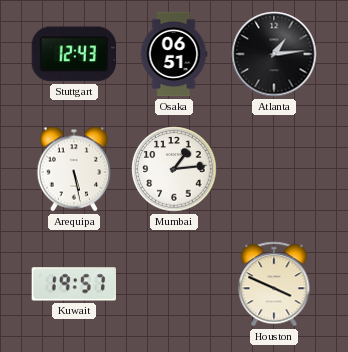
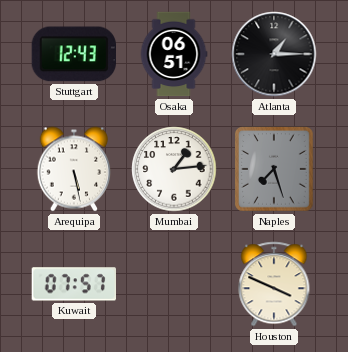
Atlanta: 1:14 -> 1:15 (274, 54)
Naples: none -> 7:27 (275, 170)
Kuwait: 19:57 -> 07:57 (73, 284)
